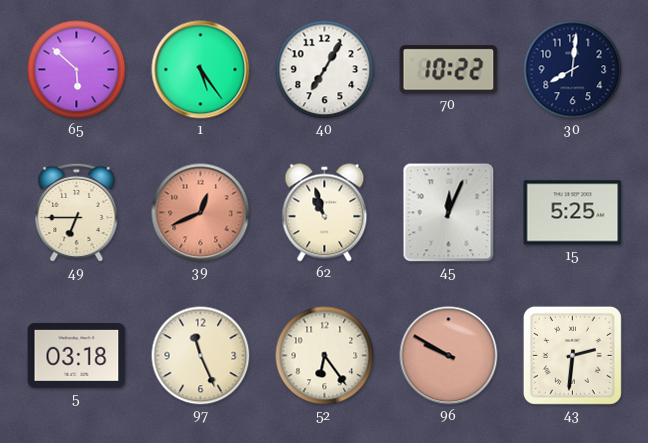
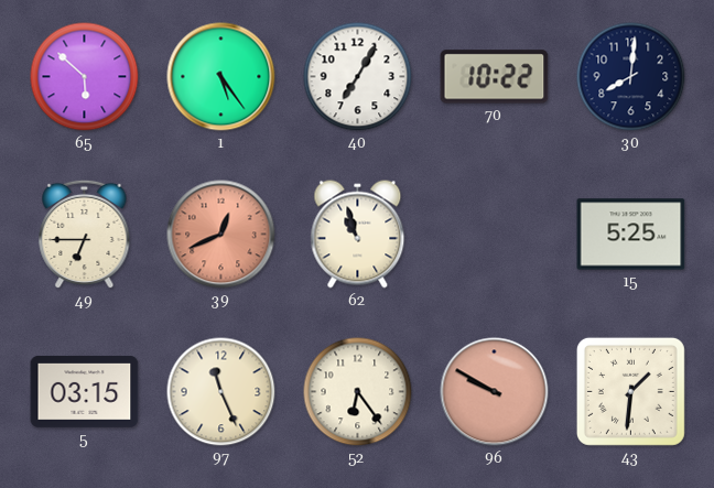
45: 12:04 -> none (449, 213)
5: 03:18 -> 03:15 (85, 391)
43: 2:31 -> 1:31 (630, 391)
